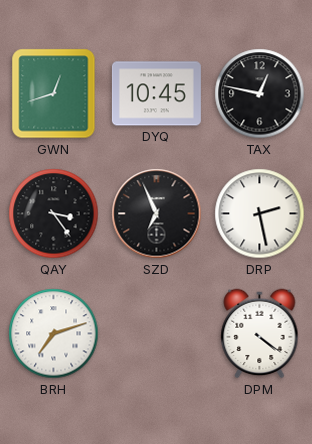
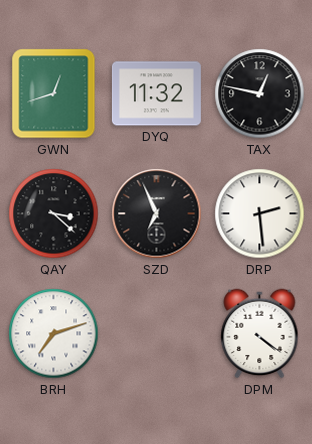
DYQ: 10:45 -> 11:32 (156, 94)
QAY: 3:24 -> 3:22 (54, 214)
DRP: 2:28 -> 2:29 (260, 214)
